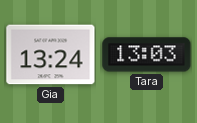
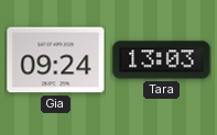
Gia: 13:24 -> 09:24 (56, 60)
